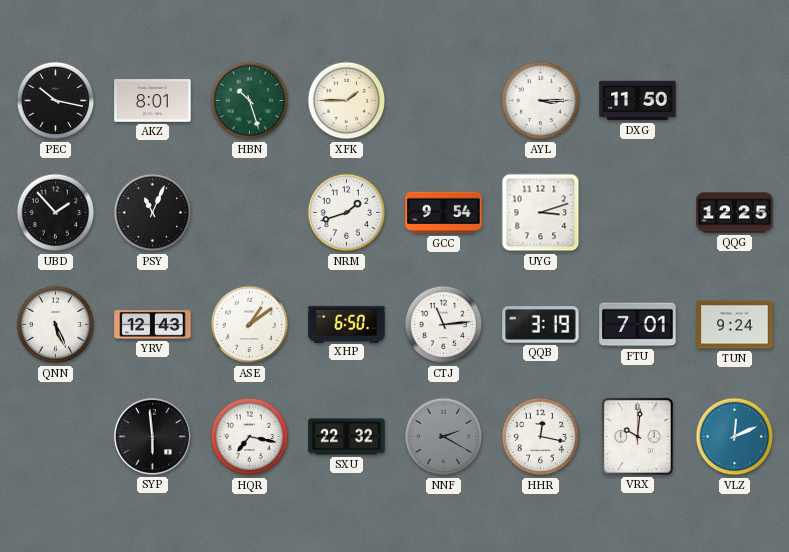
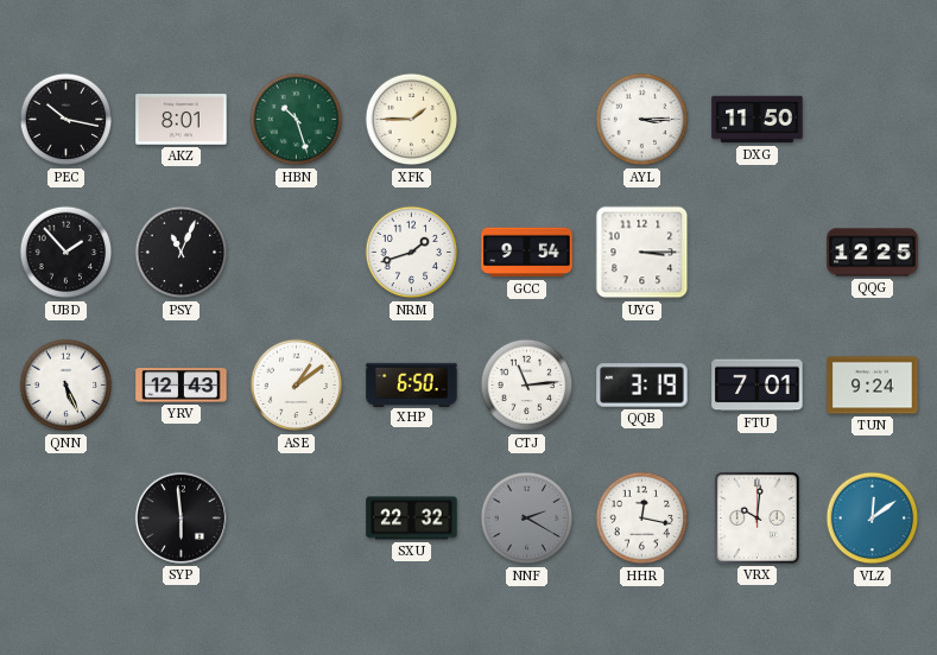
UYG: 3:12 -> 3:15 (642, 253)
HQR: 7:17 -> none (250, 437)
VLZ: 12:11 -> 12:09 (873, 519)
